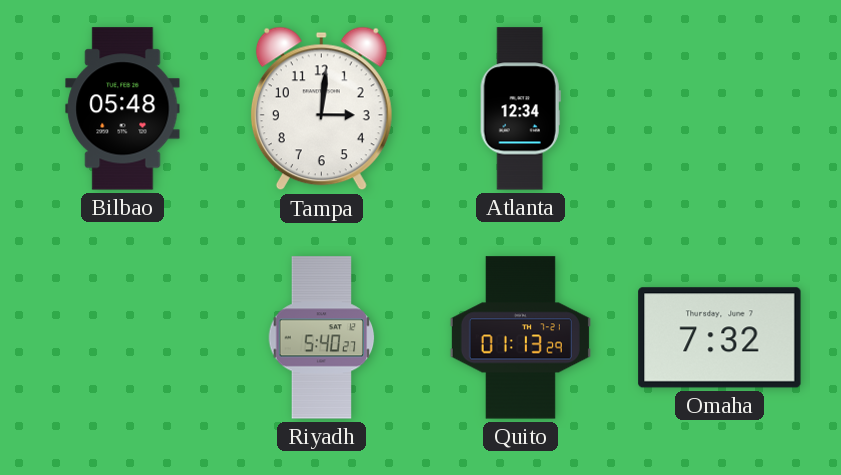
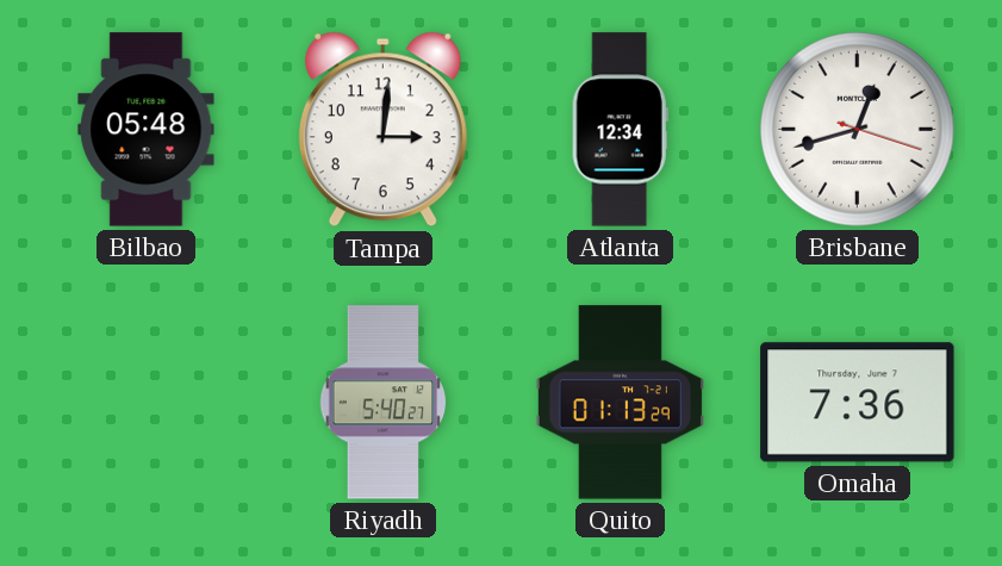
Brisbane: none -> 12:42 (858, 130)
Omaha: 7:32 -> 7:36 (858, 403)
